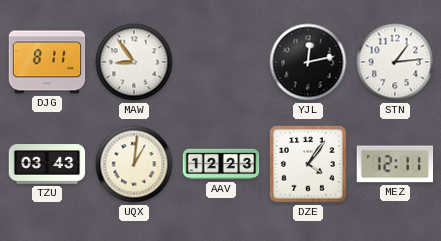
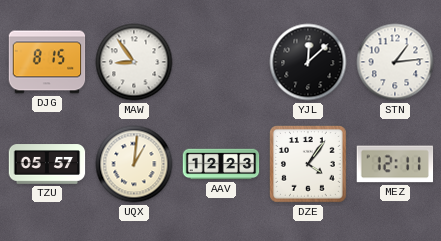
DJG: 8:11 -> 8:15 (47, 62)
YJL: 12:13 -> 12:08 (308, 62)
TZU: 03:43 -> 05:57 (47, 164)
